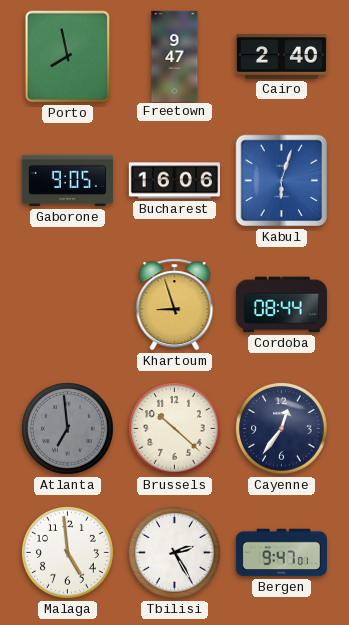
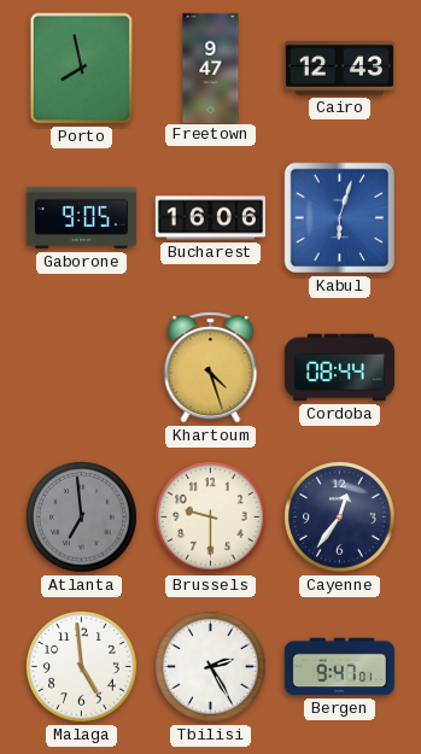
Cairo: 2:40 -> 12:43 (339, 69)
Khartoum: 8:57 -> 4:27 (211, 368)
Brussels: 10:22 -> 9:30 (211, 518)
